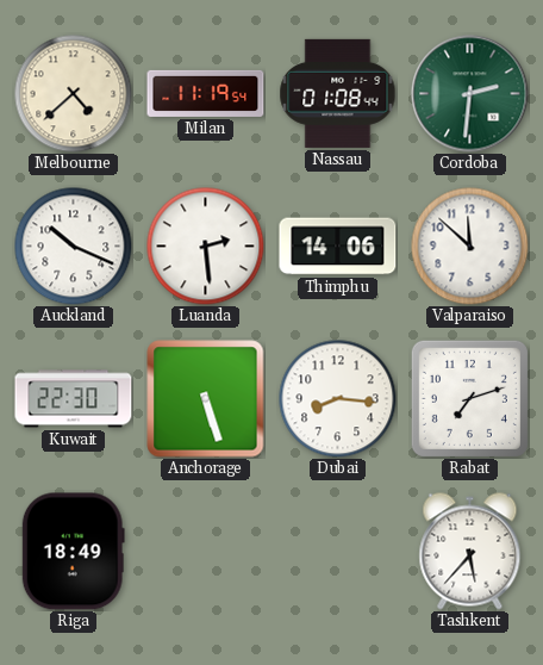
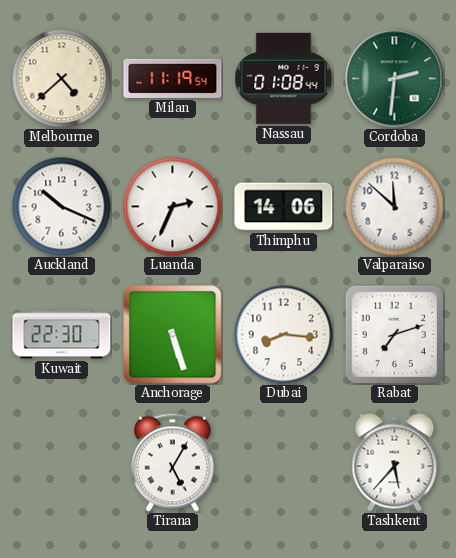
Luanda: 2:29 -> 2:34 (173, 207)
Riga: 18:49 -> none (73, 552)
Tirana: none -> 5:05 (173, 462)
